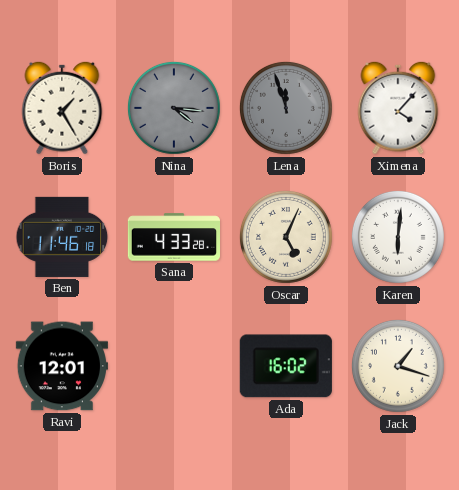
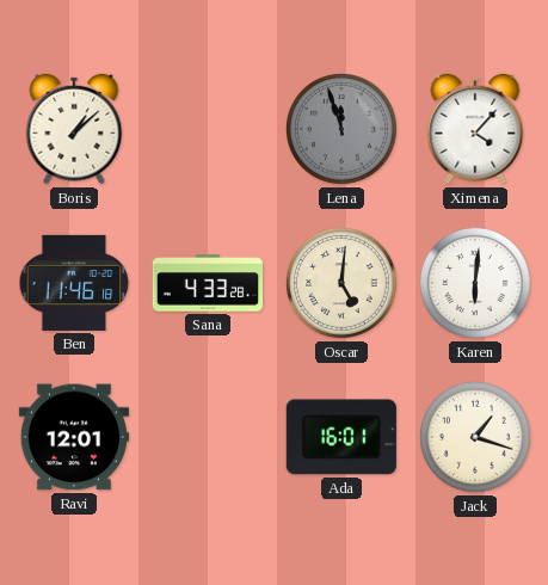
Boris: 1:25 -> 1:08 (74, 129)
Nina: 4:16 -> none (174, 108)
Oscar: 5:04 -> 5:01 (341, 283)
Ada: 16:02 -> 16:01 (341, 437)
